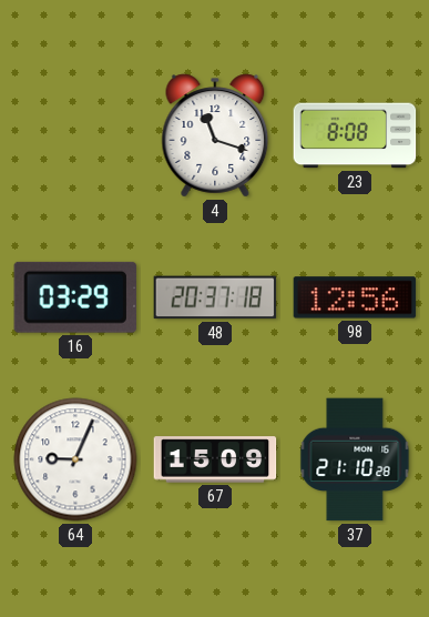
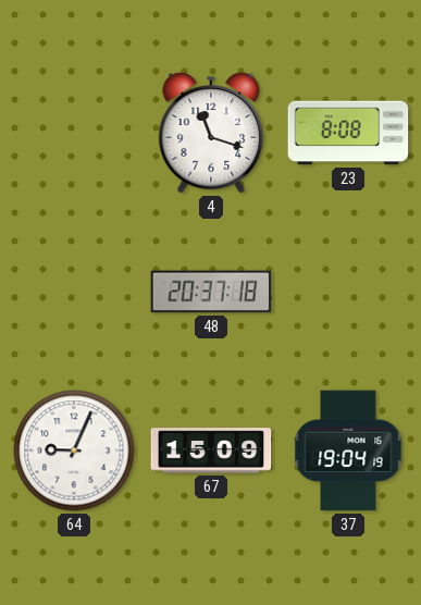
16: 03:29 -> none (75, 297)
98: 12:56 -> none (355, 297)
37: 21:10 -> 19:04 (348, 450)
